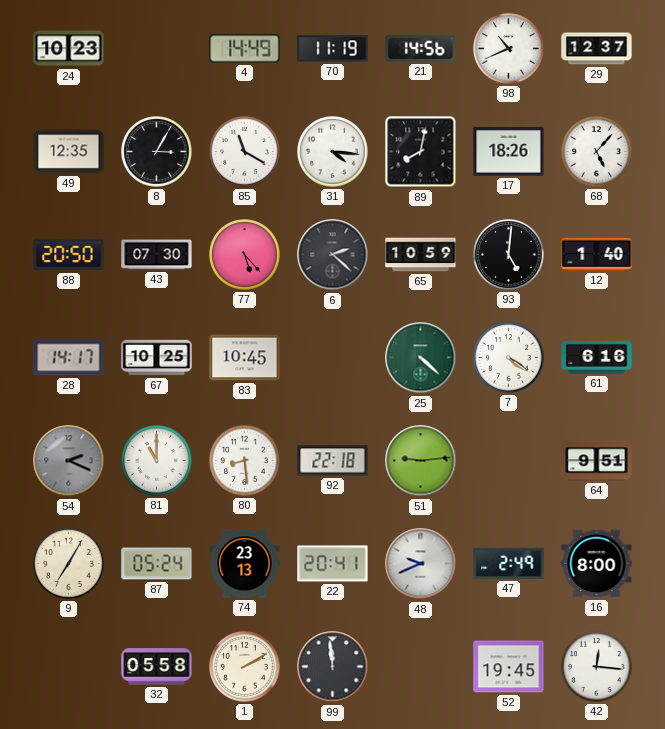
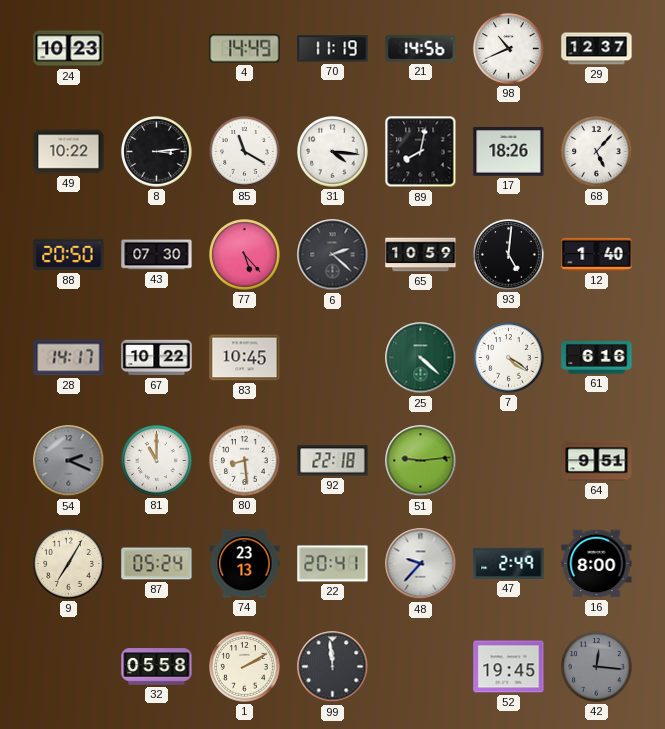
49: 12:35 -> 10:22 (69, 152)
8: 3:05 -> 3:14 (157, 152)
67: 10:25 -> 10:22 (157, 358)
48: 9:41 -> 9:37 (421, 564)
42 dial: white -> grey (597, 667)
